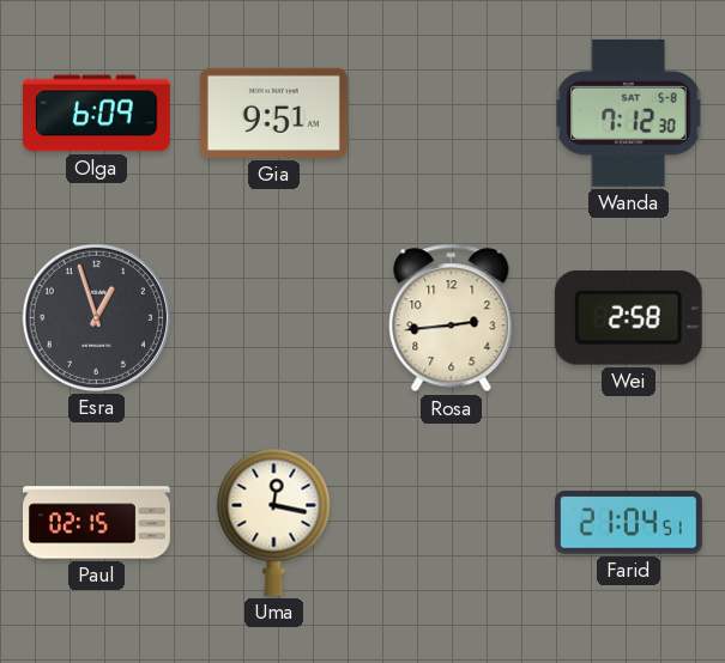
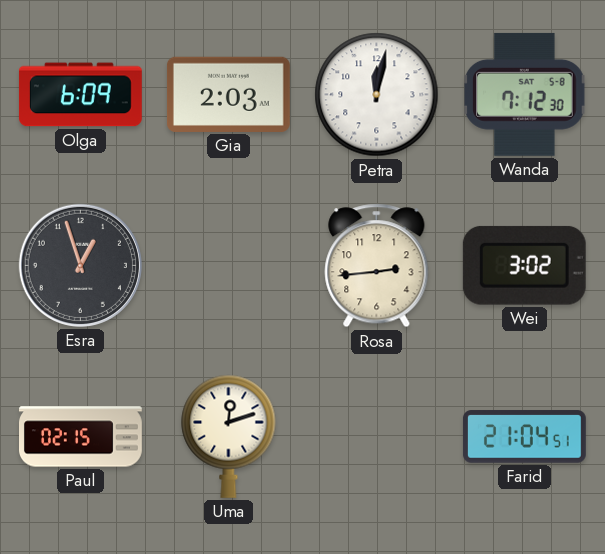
Gia: 9:51 -> 2:03 (228, 94)
Petra: none -> 12:02 (377, 95)
Wei: 2:58 -> 3:02 (524, 265)
Uma: 12:17 -> 12:12 (229, 436)
